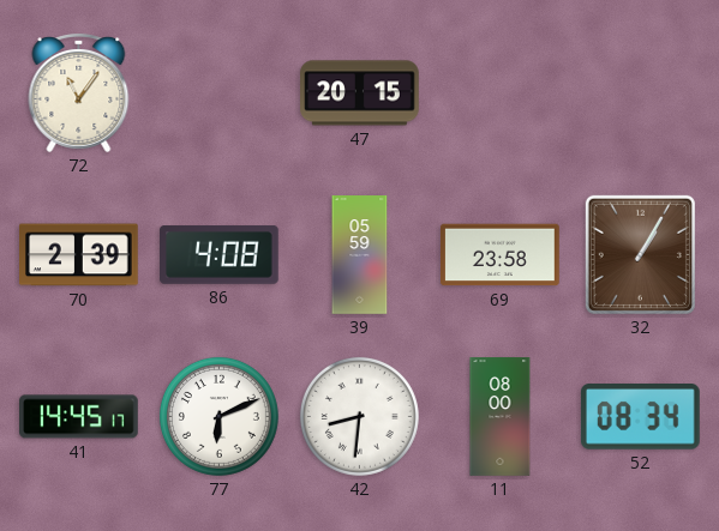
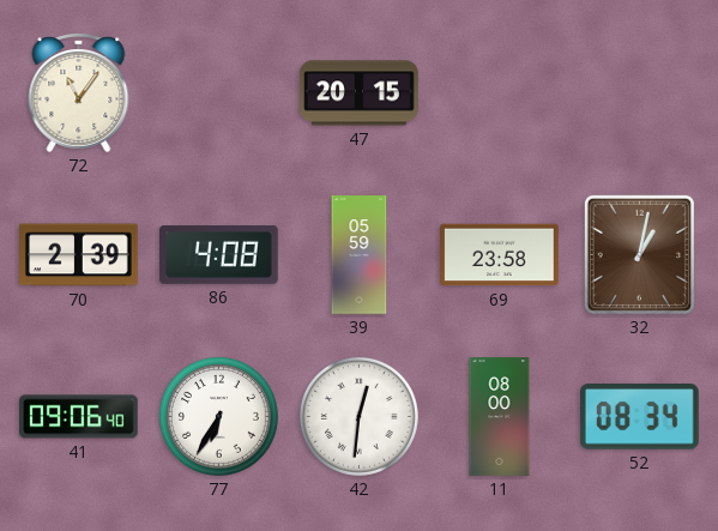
32: 1:05 -> 1:02 (639, 254)
41: 14:45 -> 09:06 (79, 417)
77: 6:11 -> 6:35 (218, 416)
42: 8:31 -> 12:31 (358, 416)
